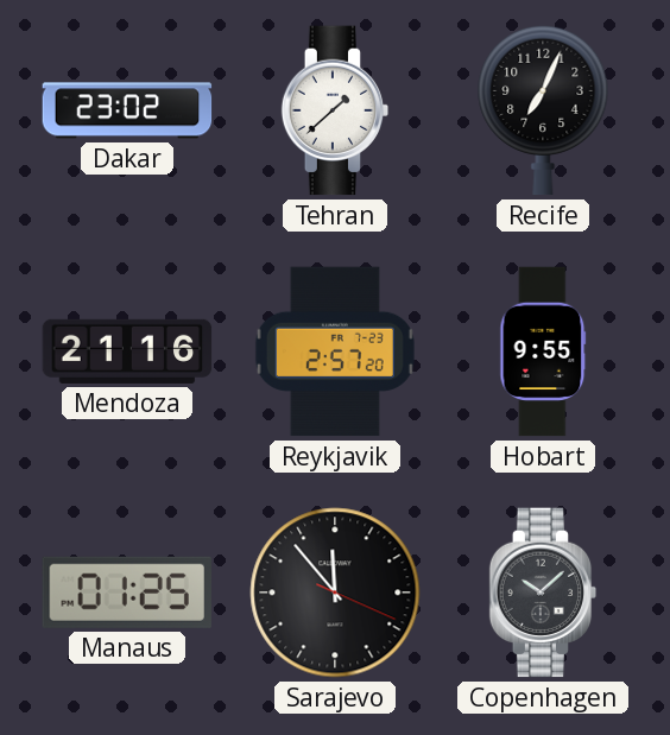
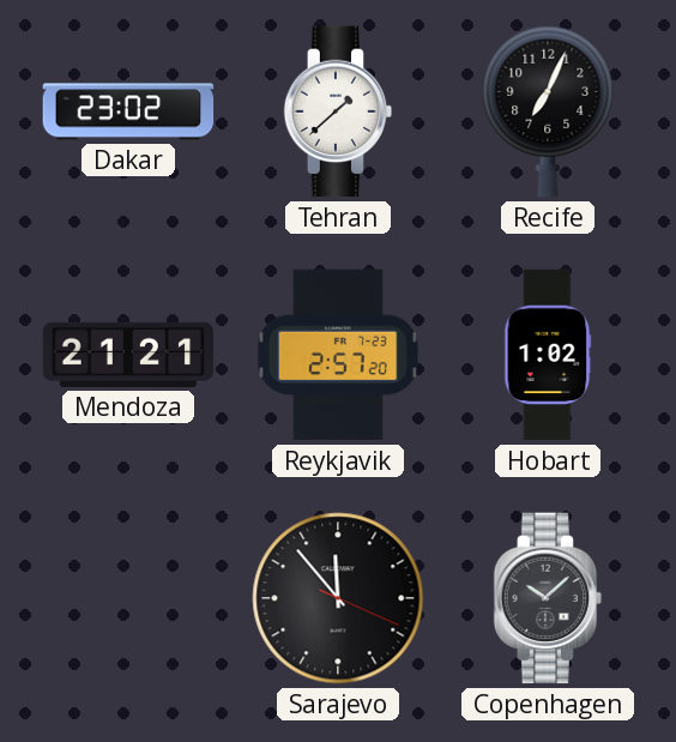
Mendoza: 21:16 -> 21:21 (128, 355)
Hobart: 9:55 -> 1:02 (548, 355)
Manaus: 01:25 -> none (127, 593)
